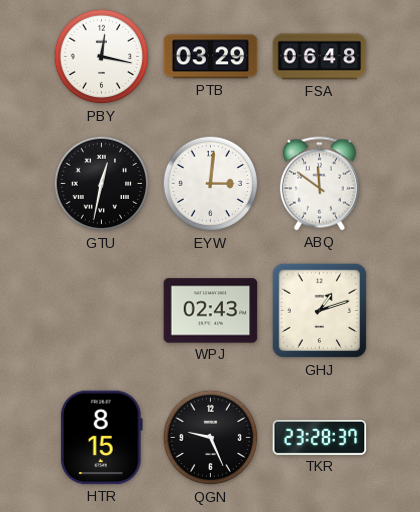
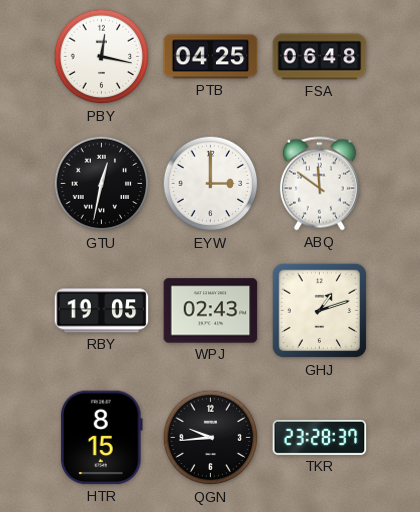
PTB: 03:29 -> 04:25 (211, 57)
EYW: 3:01 -> 3:00 (211, 184)
RBY: none -> 19:05 (102, 311)
QGN: 9:26 -> 9:44 (211, 438)
